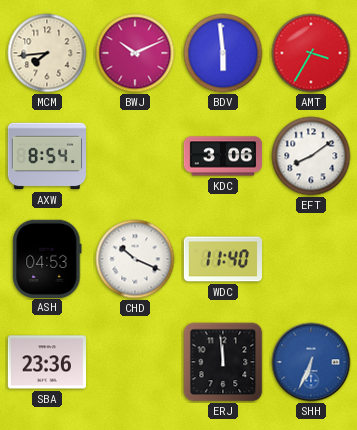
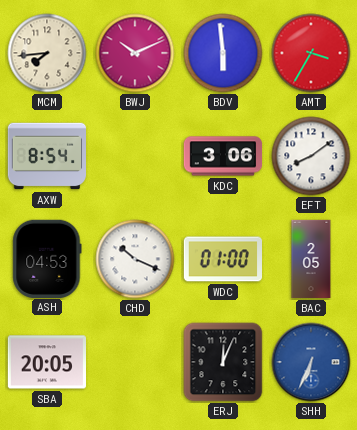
WDC: 11:40 -> 01:00 (222, 259)
BAC: none -> 2:05 (311, 259)
SBA: 23:36 -> 20:05 (46, 362)
ERJ: 11:59 -> 12:04 (223, 362)
